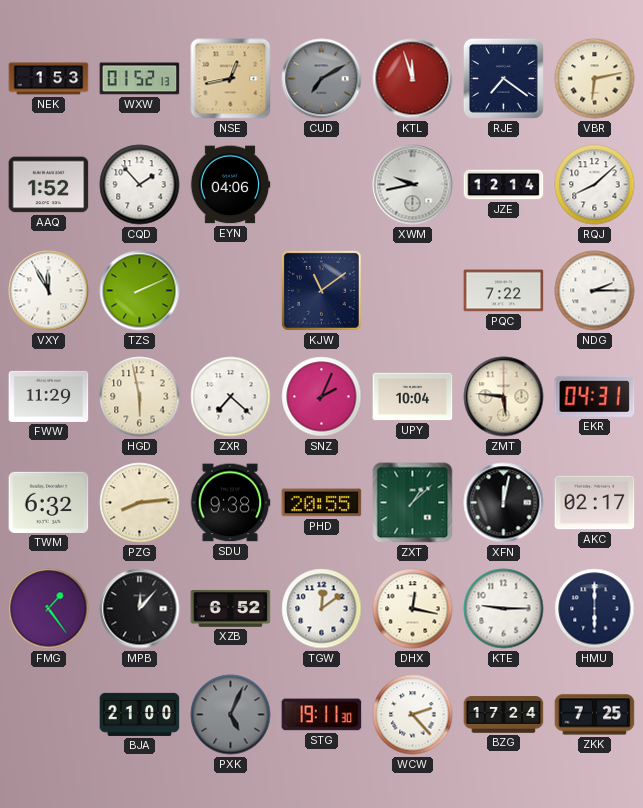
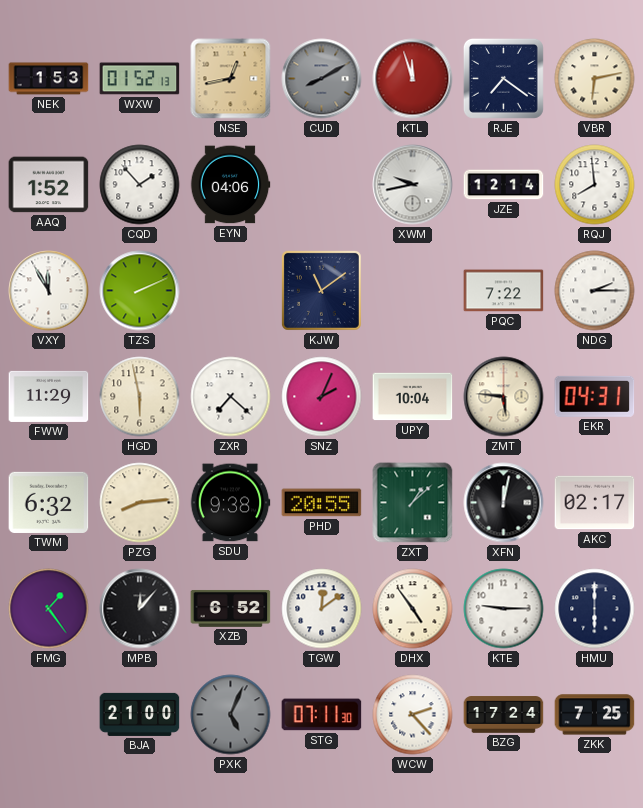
CUD: 7:10 -> 8:10 (322, 79)
RQJ: 8:08 -> 7:59 (595, 185)
DHX: 12:17 -> 4:54 (413, 609)
STG: 19:11 -> 07:11 (322, 715)
